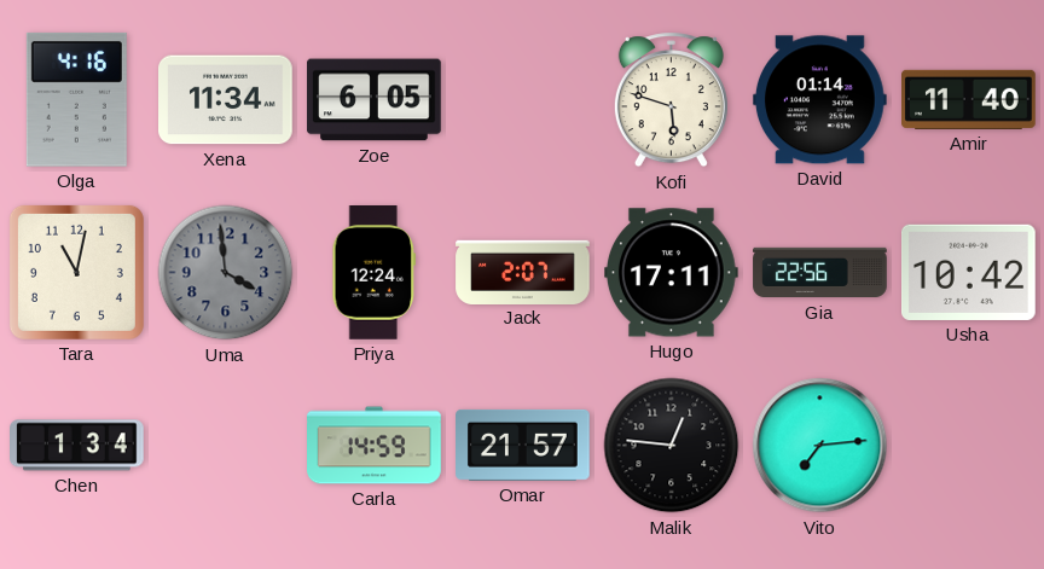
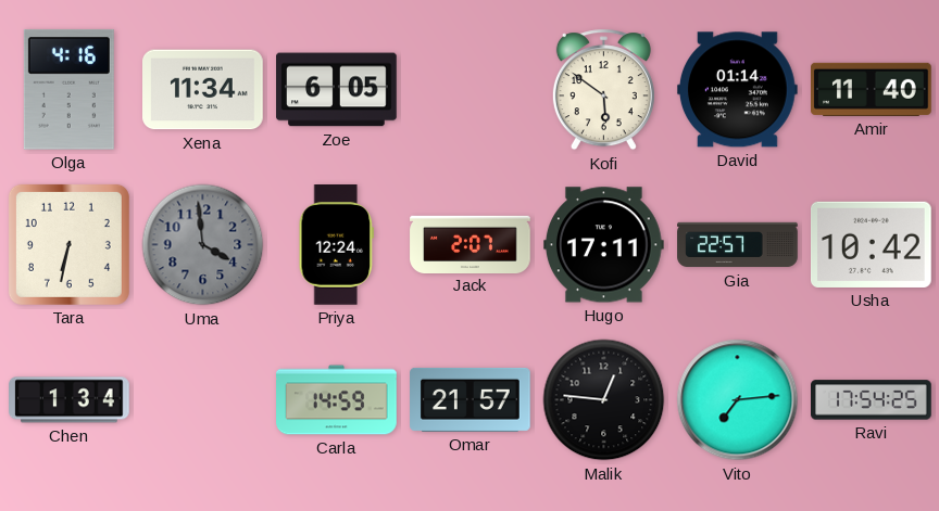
Kofi: 5:48 -> 5:51 (603, 90)
Tara: 11:02 -> 6:32 (68, 244)
Gia: 22:56 -> 22:57 (738, 245)
Ravi: none -> 17:54 (872, 400)
